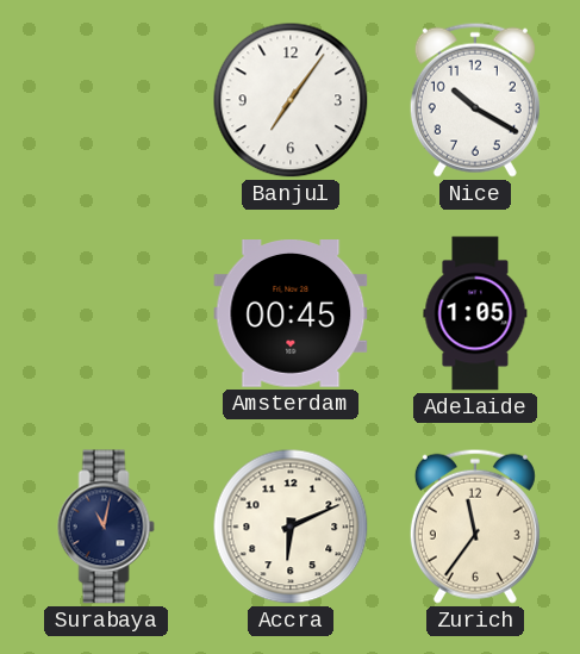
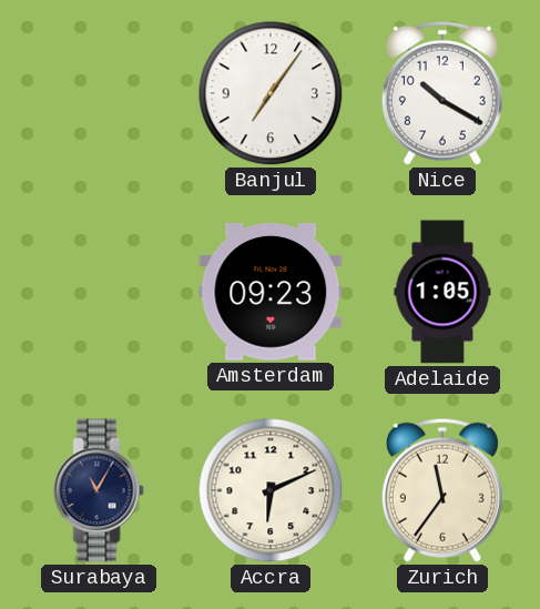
Amsterdam: 00:45 -> 09:23 (271, 293)
Surabaya: 11:02 -> 11:05 (99, 490)
